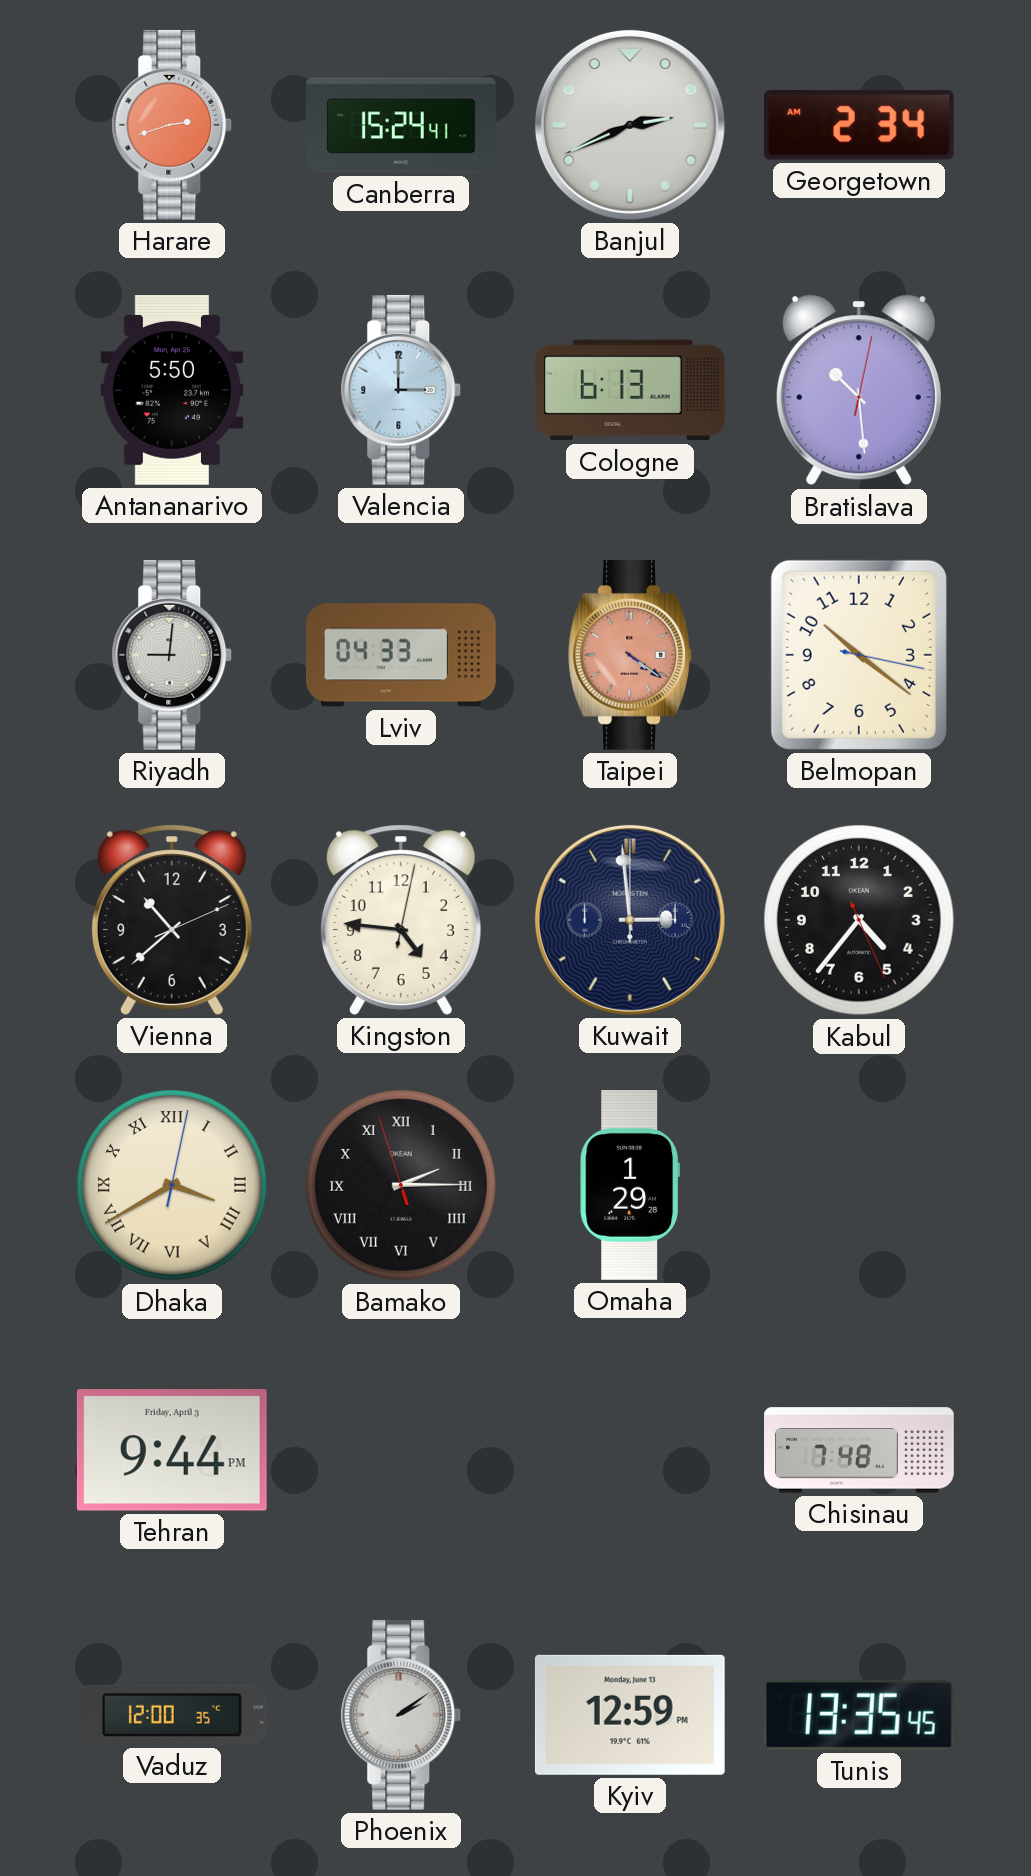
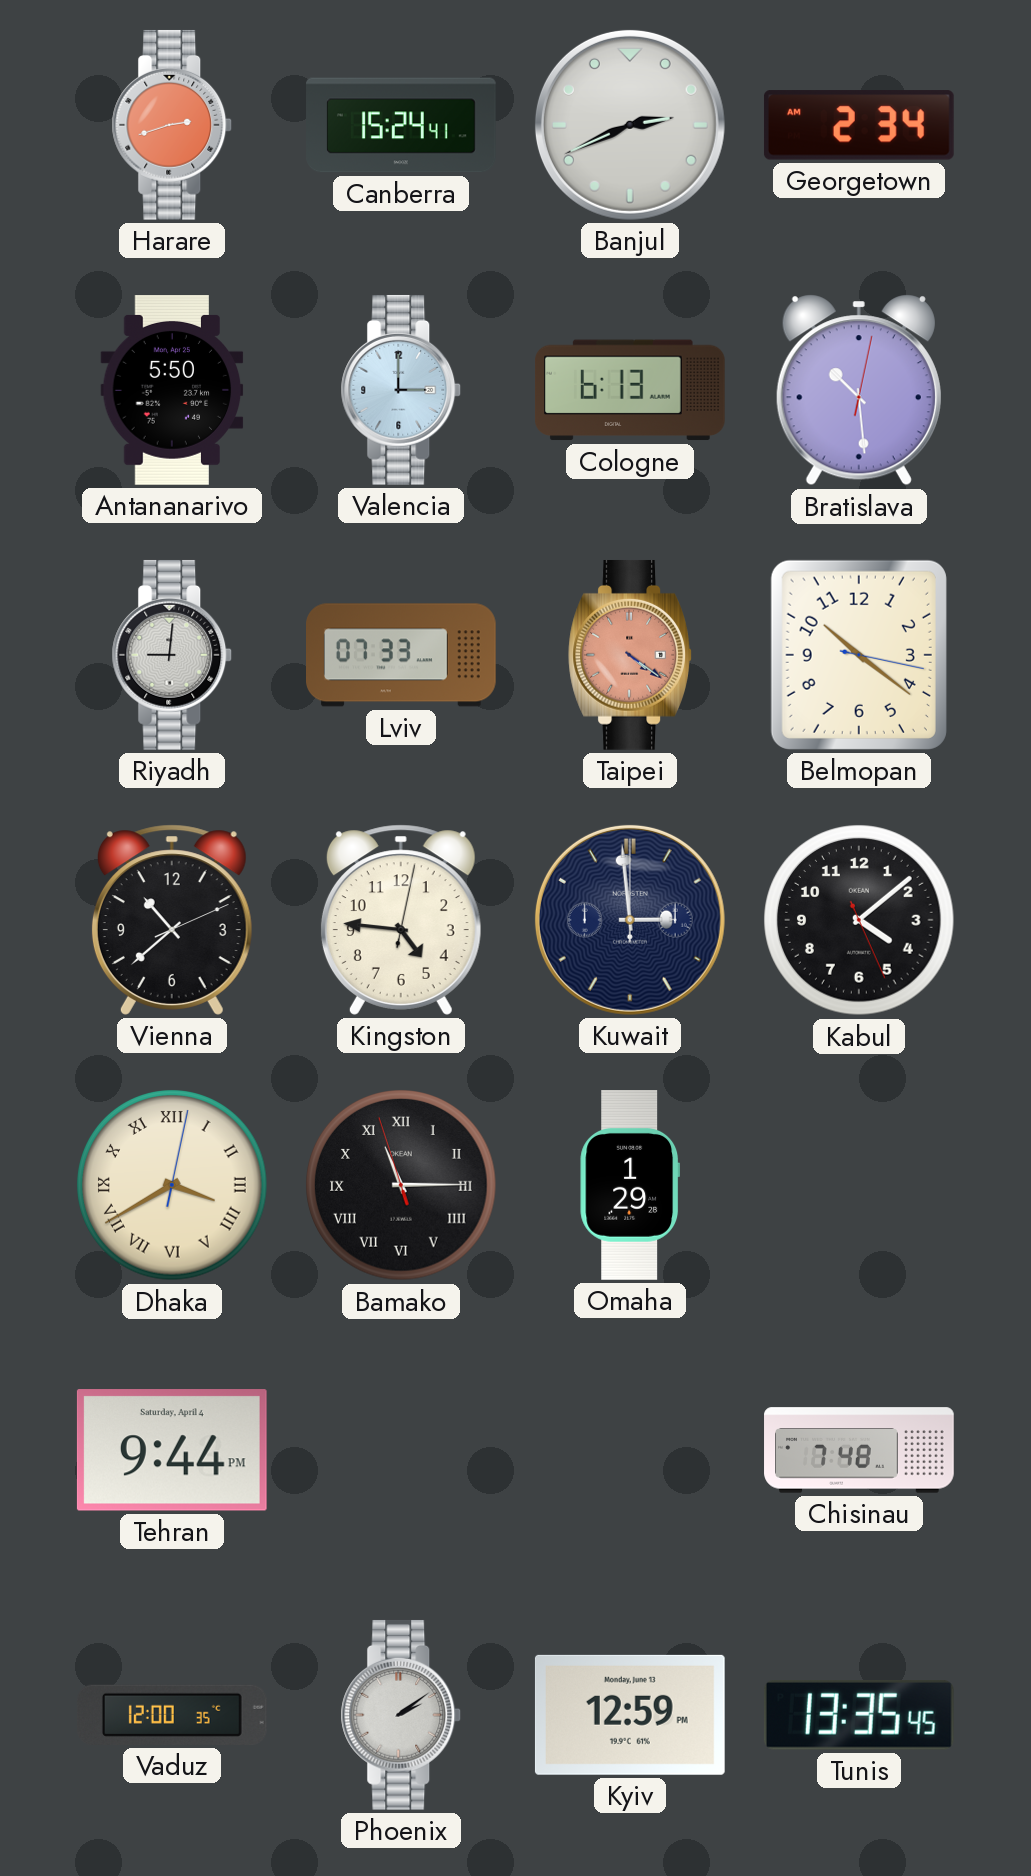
Lviv: 04:33 -> 07:33 (402, 655)
Kabul: 4:36 -> 4:08 (859, 920)
Bamako: 2:14 -> 11:14 (401, 1185)
Tehran date: Friday, April 3 -> Saturday, April 4 (172, 1450)
